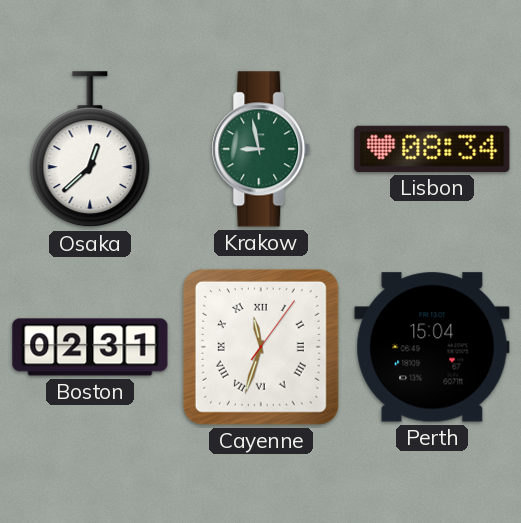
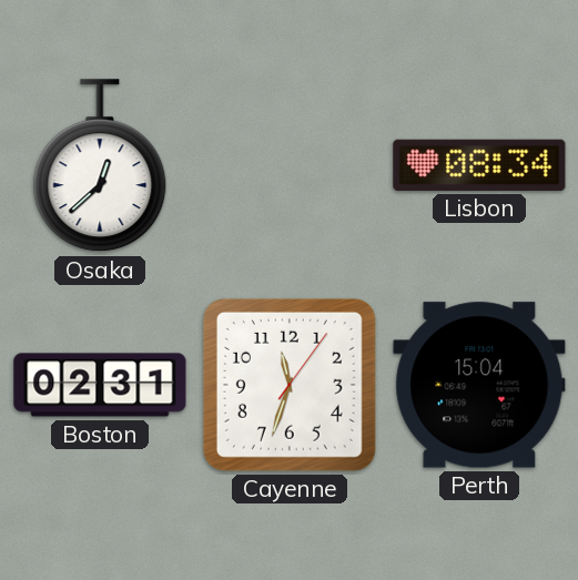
Krakow: 8:58 -> none (261, 149)
Cayenne numerals: Roman -> Arabic (290, 385)
